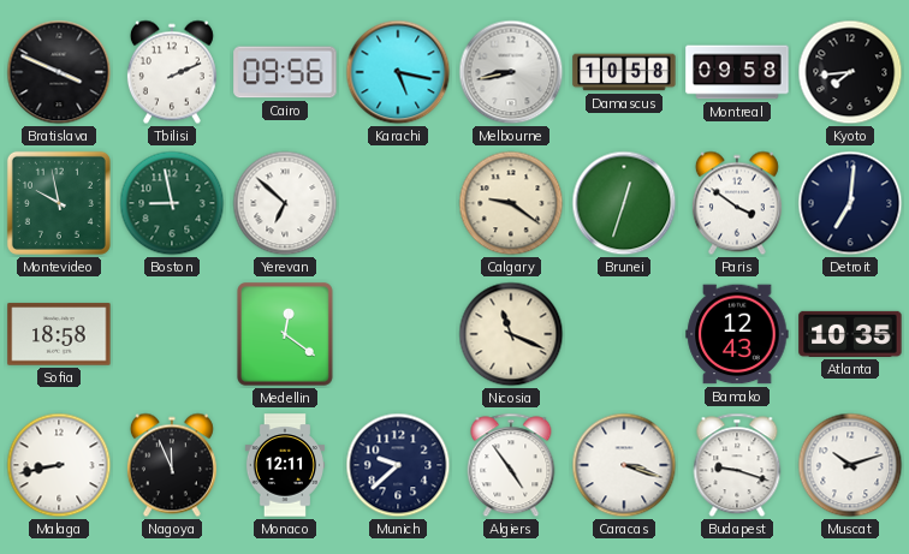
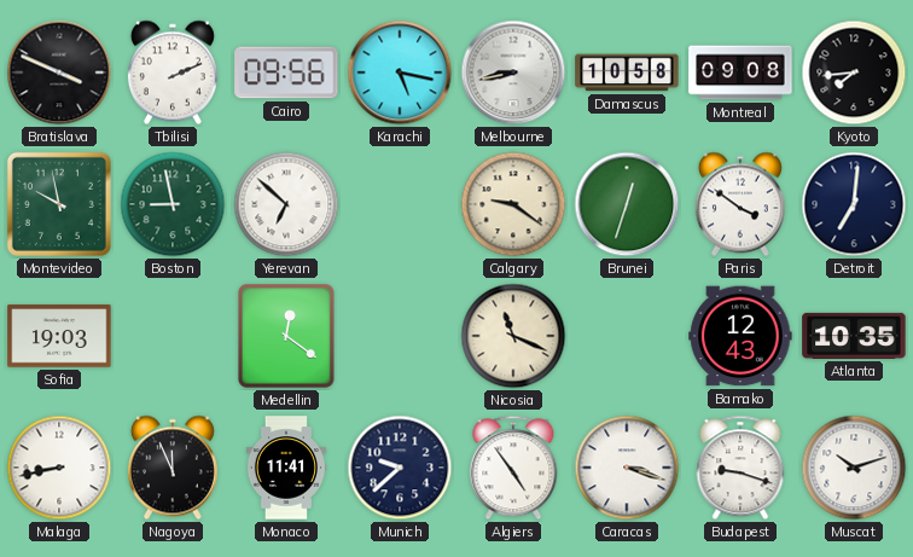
Montreal: 09:58 -> 09:08 (740, 72)
Sofia: 18:58 -> 19:03 (59, 336)
Monaco: 12:11 -> 11:41 (285, 468)
